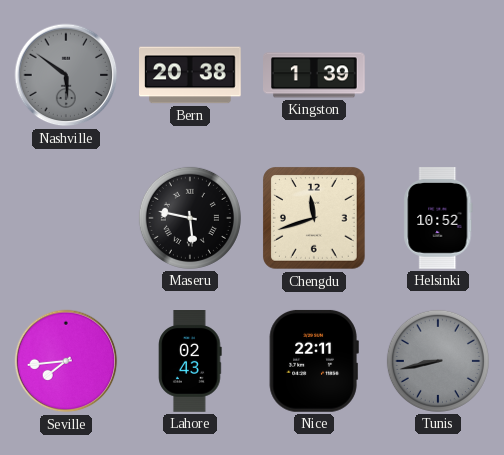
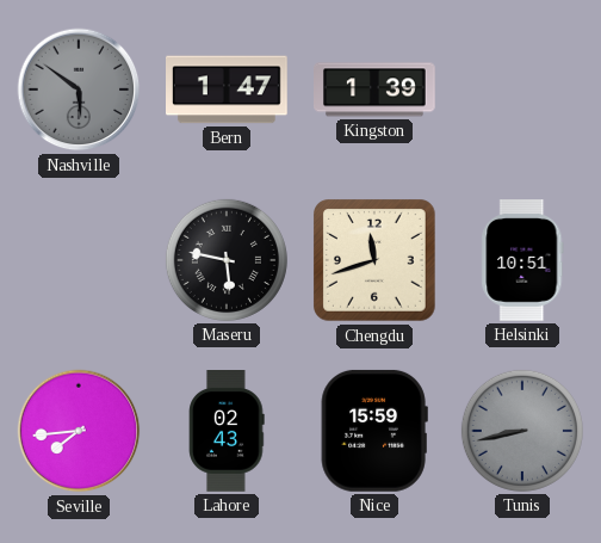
Bern: 20:38 -> 1:47 (228, 90)
Helsinki: 10:52 -> 10:51 (522, 261)
Nice: 22:11 -> 15:59 (374, 431)
